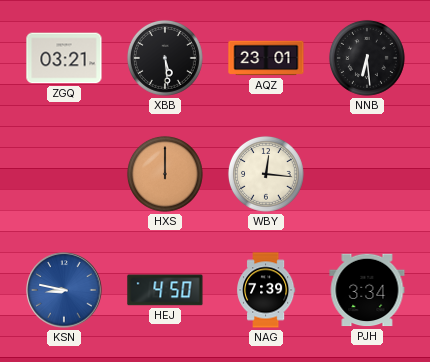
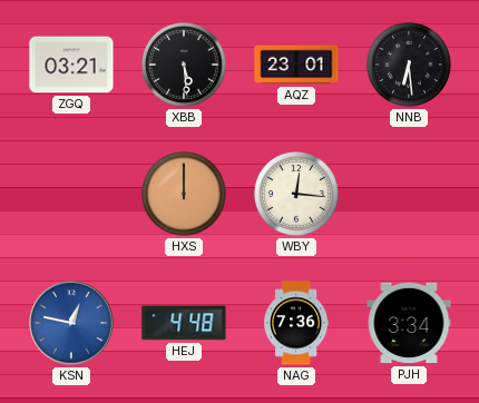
KSN: 8:47 -> 12:47 (71, 323)
HEJ: 4:50 -> 4:48 (184, 323)
NAG: 7:39 -> 7:36 (297, 323)
